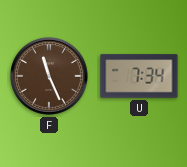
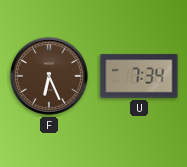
F: 11:26 -> 6:26 (50, 77)
